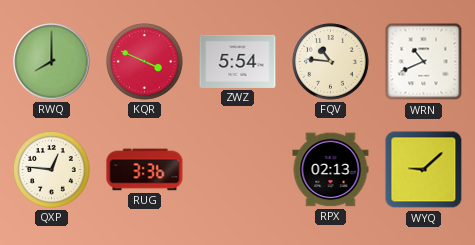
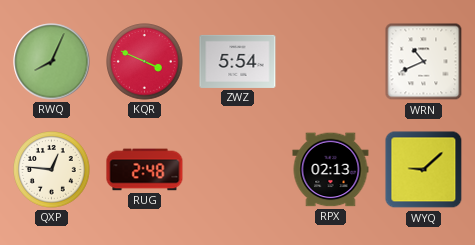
RWQ: 8:00 -> 8:04 (52, 62)
FQV: 10:46 -> none (331, 62)
RUG: 3:36 -> 2:48 (145, 170)
